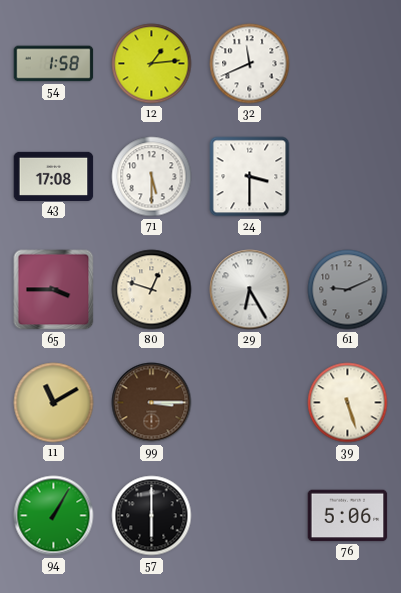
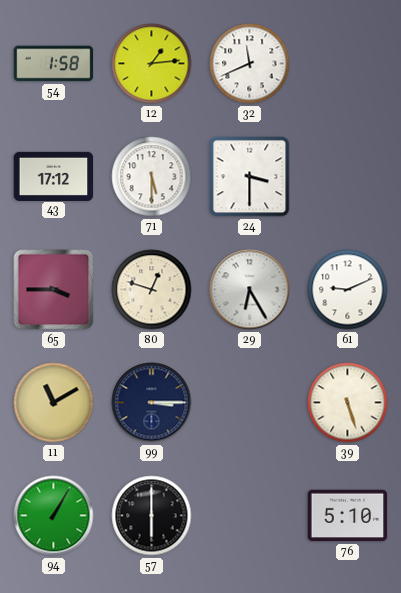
43: 17:08 -> 17:12 (54, 176)
61 dial: grey -> white (348, 290)
99 dial: brown -> navy (152, 403)
76: 5:06 -> 5:10 (348, 516)
